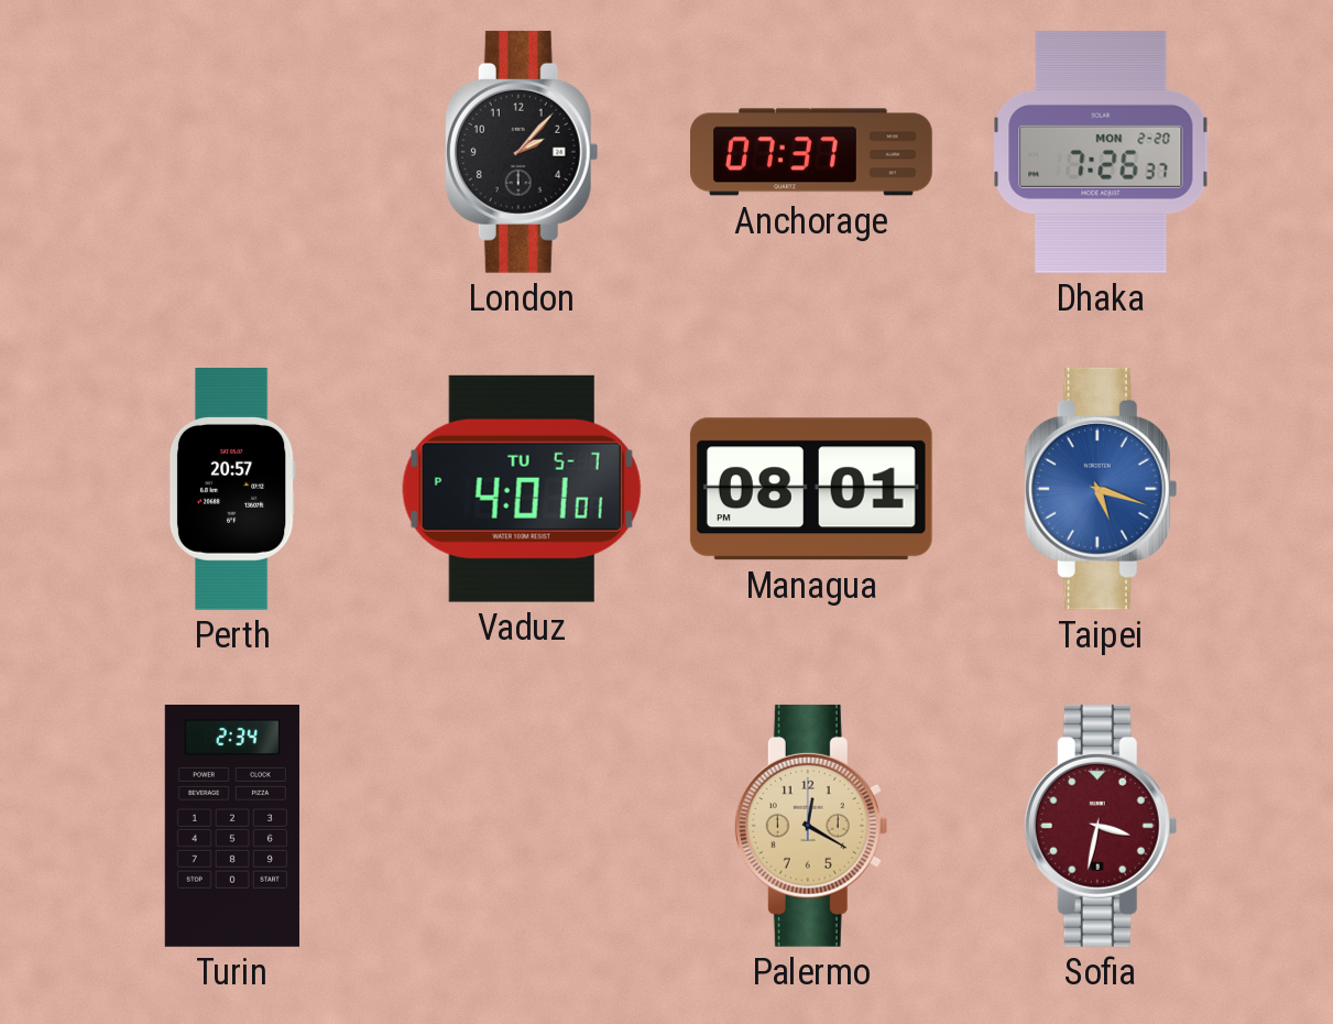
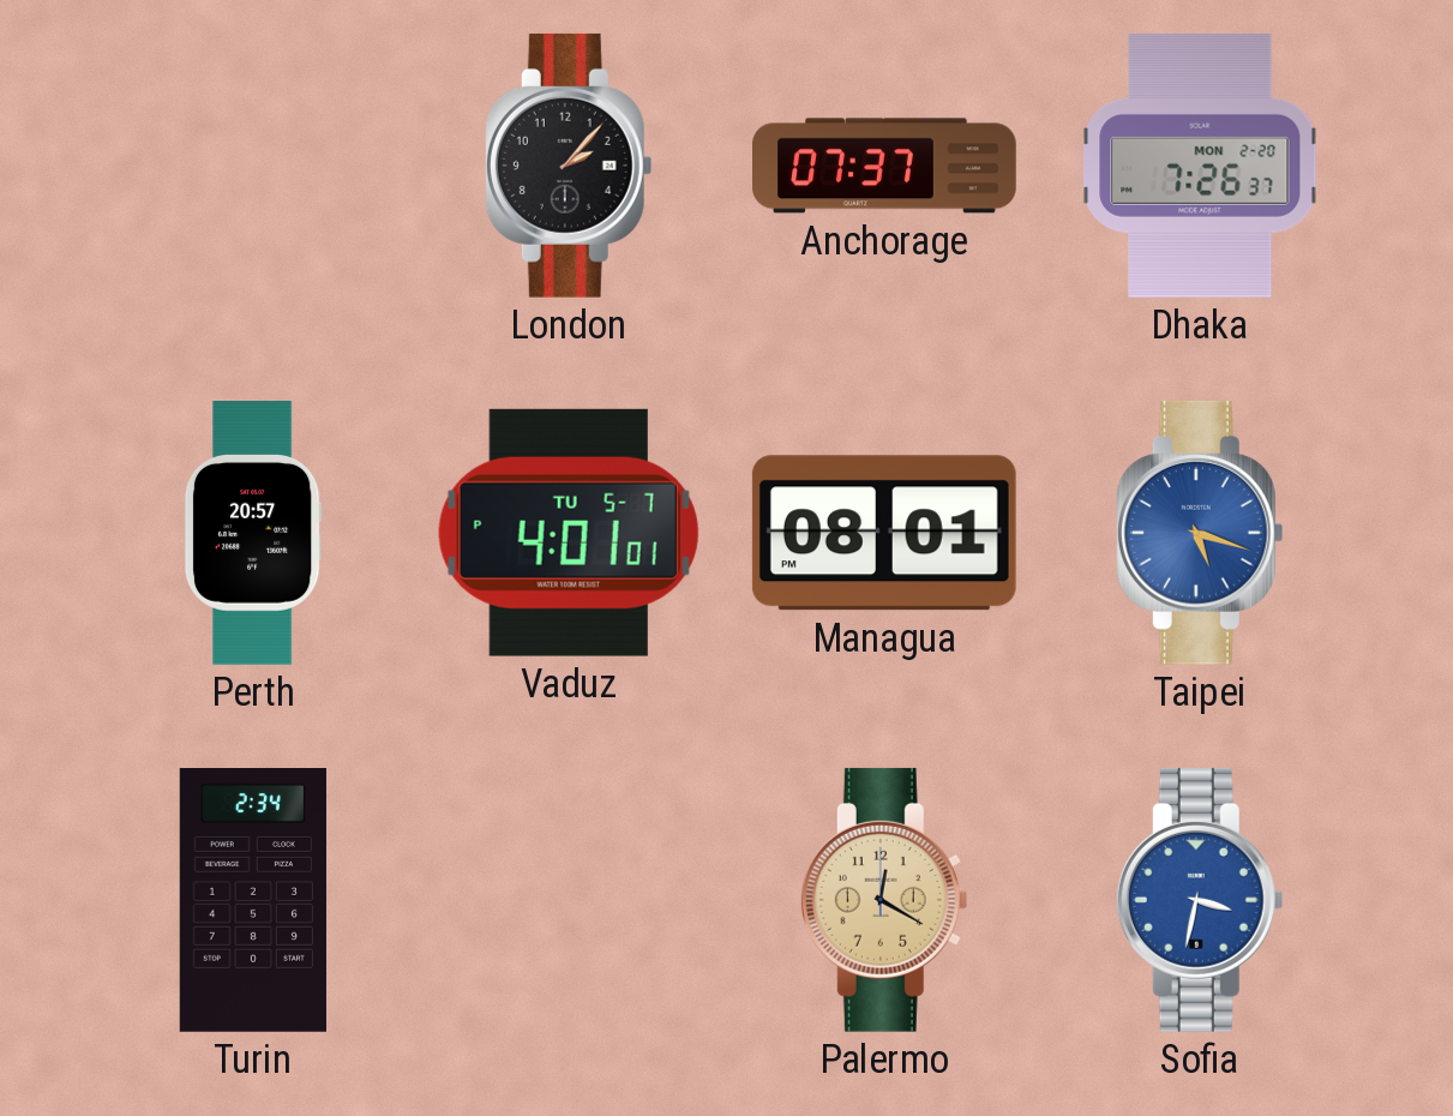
Sofia dial: burgundy -> blue (1200, 900)
